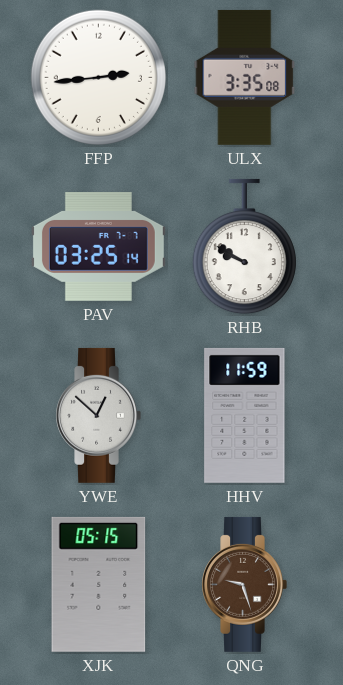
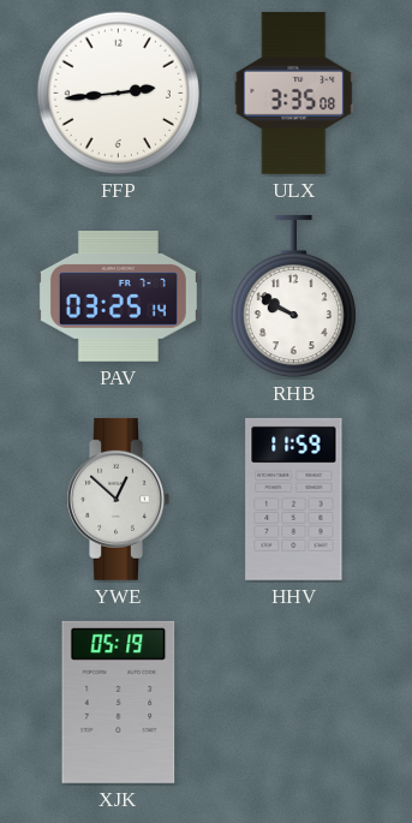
XJK: 05:15 -> 05:19 (119, 702)
QNG: 9:27 -> none (244, 584)
